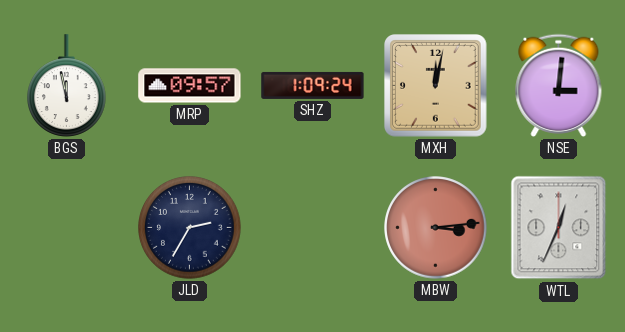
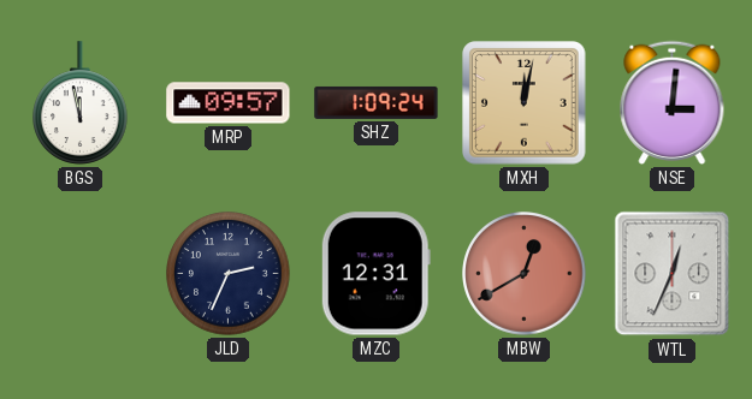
JLD: 2:35 -> 2:34 (229, 274)
MZC: none -> 12:31 (375, 274)
MBW: 3:14 -> 12:40 (525, 274)
